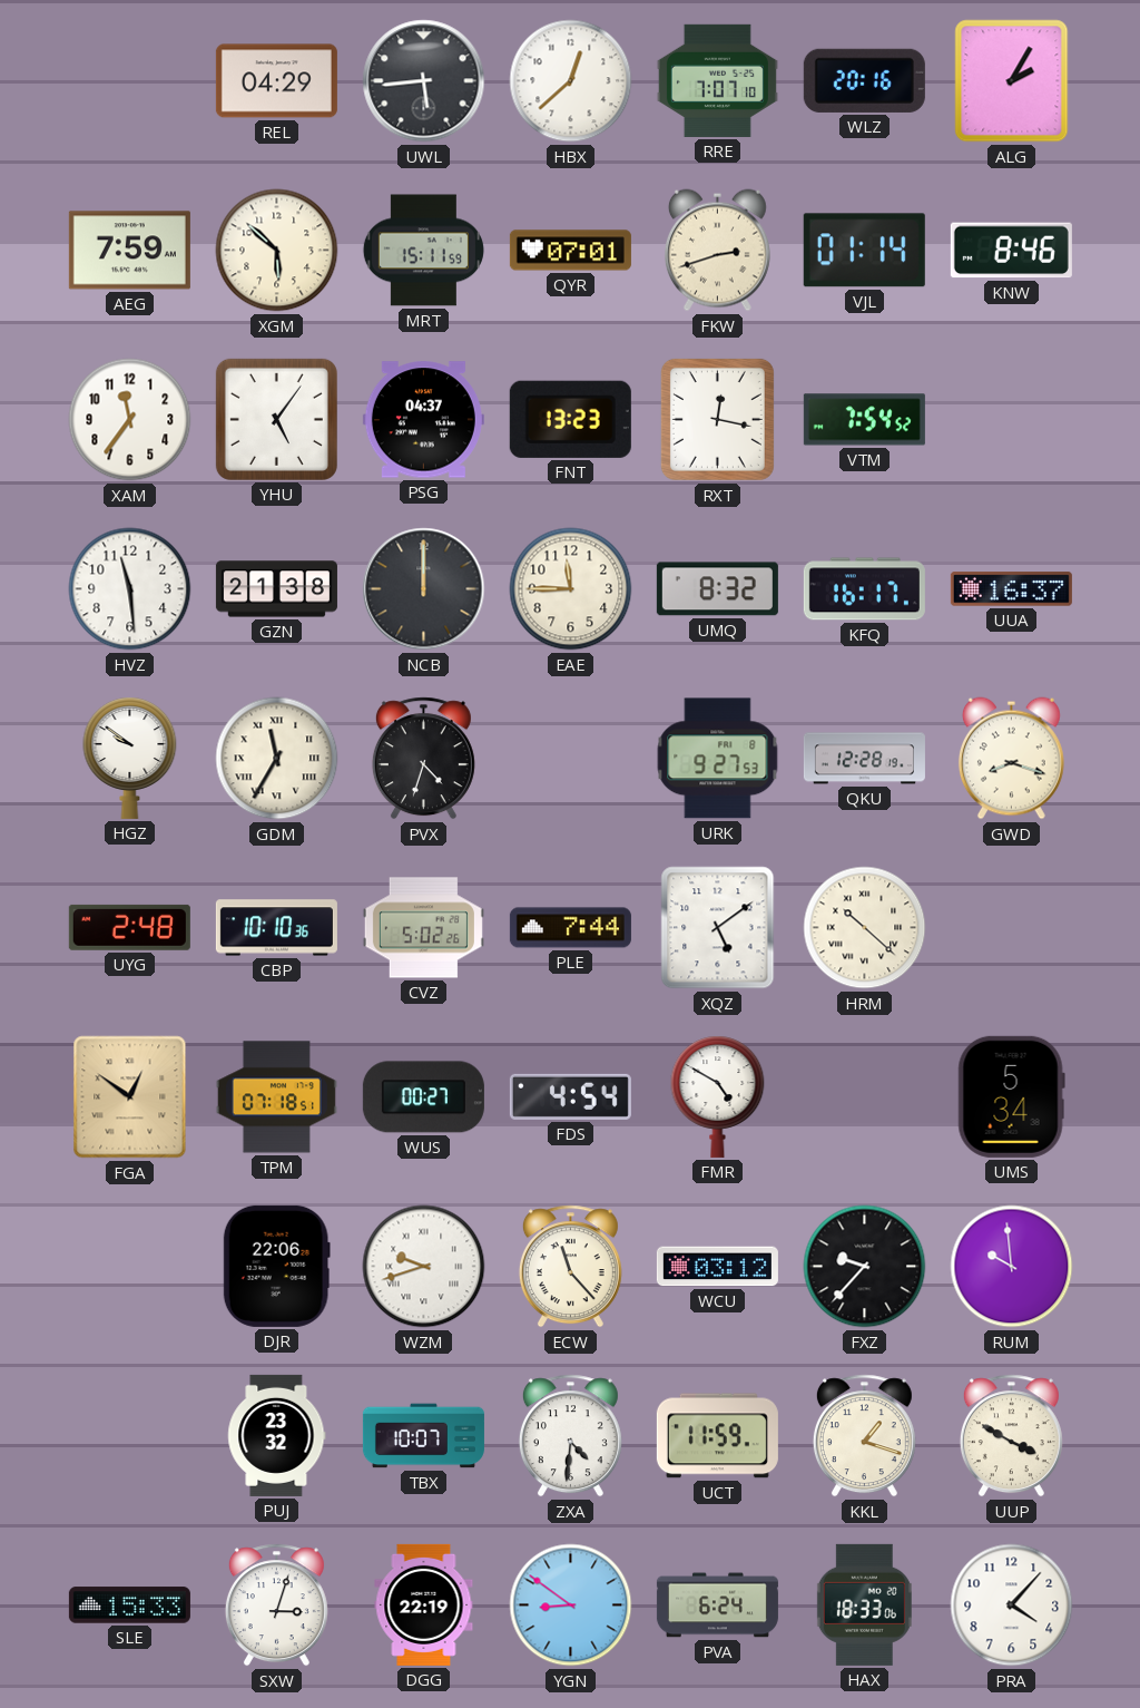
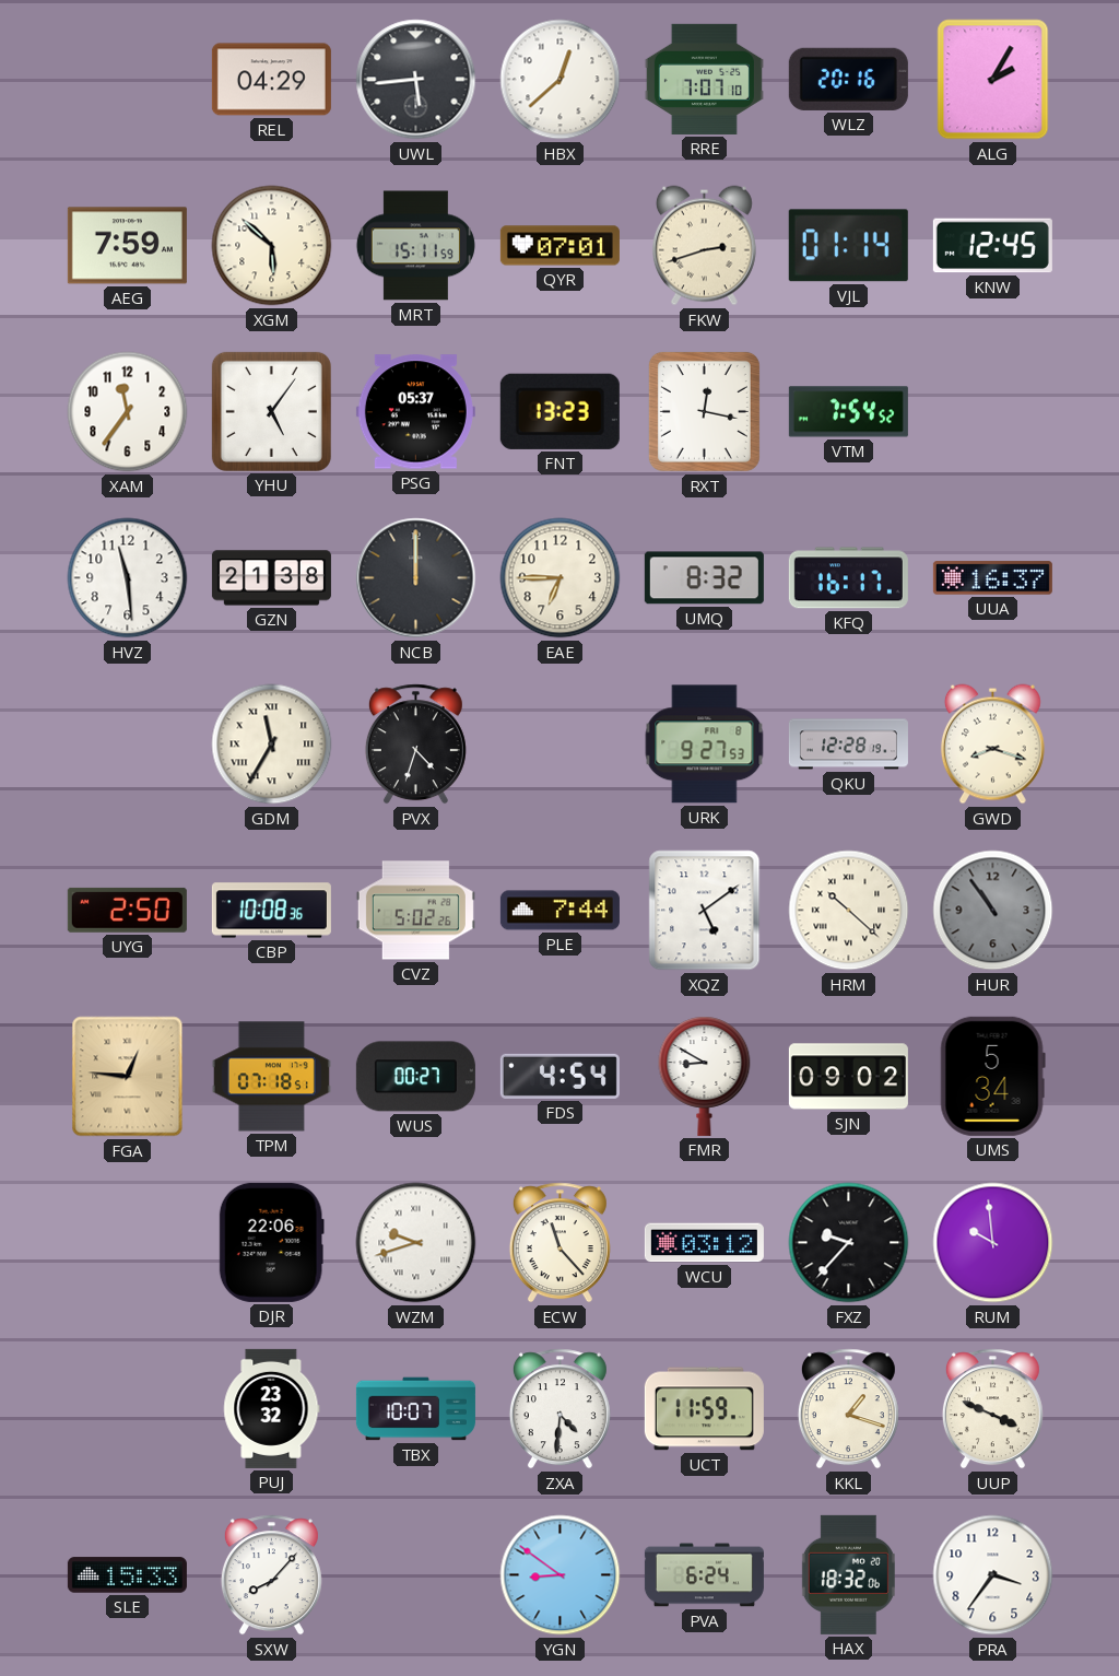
KNW: 8:46 -> 12:45 (992, 246)
PSG: 04:37 -> 05:37 (415, 412)
EAE: 11:45 -> 6:45 (561, 578)
HGZ: 9:51 -> none (130, 758)
UYG: 2:48 -> 2:50 (127, 910)
CBP: 10:10 -> 10:08 (271, 911)
HUR: none -> 10:54 (993, 911)
FGA: 12:51 -> 12:46 (128, 1077)
FMR: 4:50 -> 8:50 (705, 1076)
SJN: none -> 09:02 (848, 1077)
UUP: 3:50 -> 3:49 (992, 1409)
SXW: 3:03 -> 8:07 (271, 1575)
DGG: 22:19 -> none (424, 1604)
HAX: 18:33 -> 18:32 (848, 1574)
PRA: 4:07 -> 3:36 (993, 1575)
